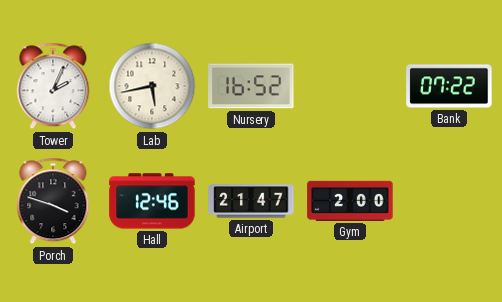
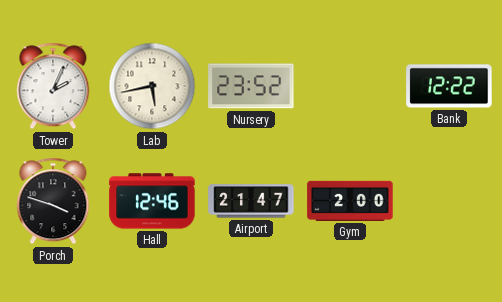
Nursery: 16:52 -> 23:52 (251, 86)
Bank: 07:22 -> 12:22 (449, 86)
